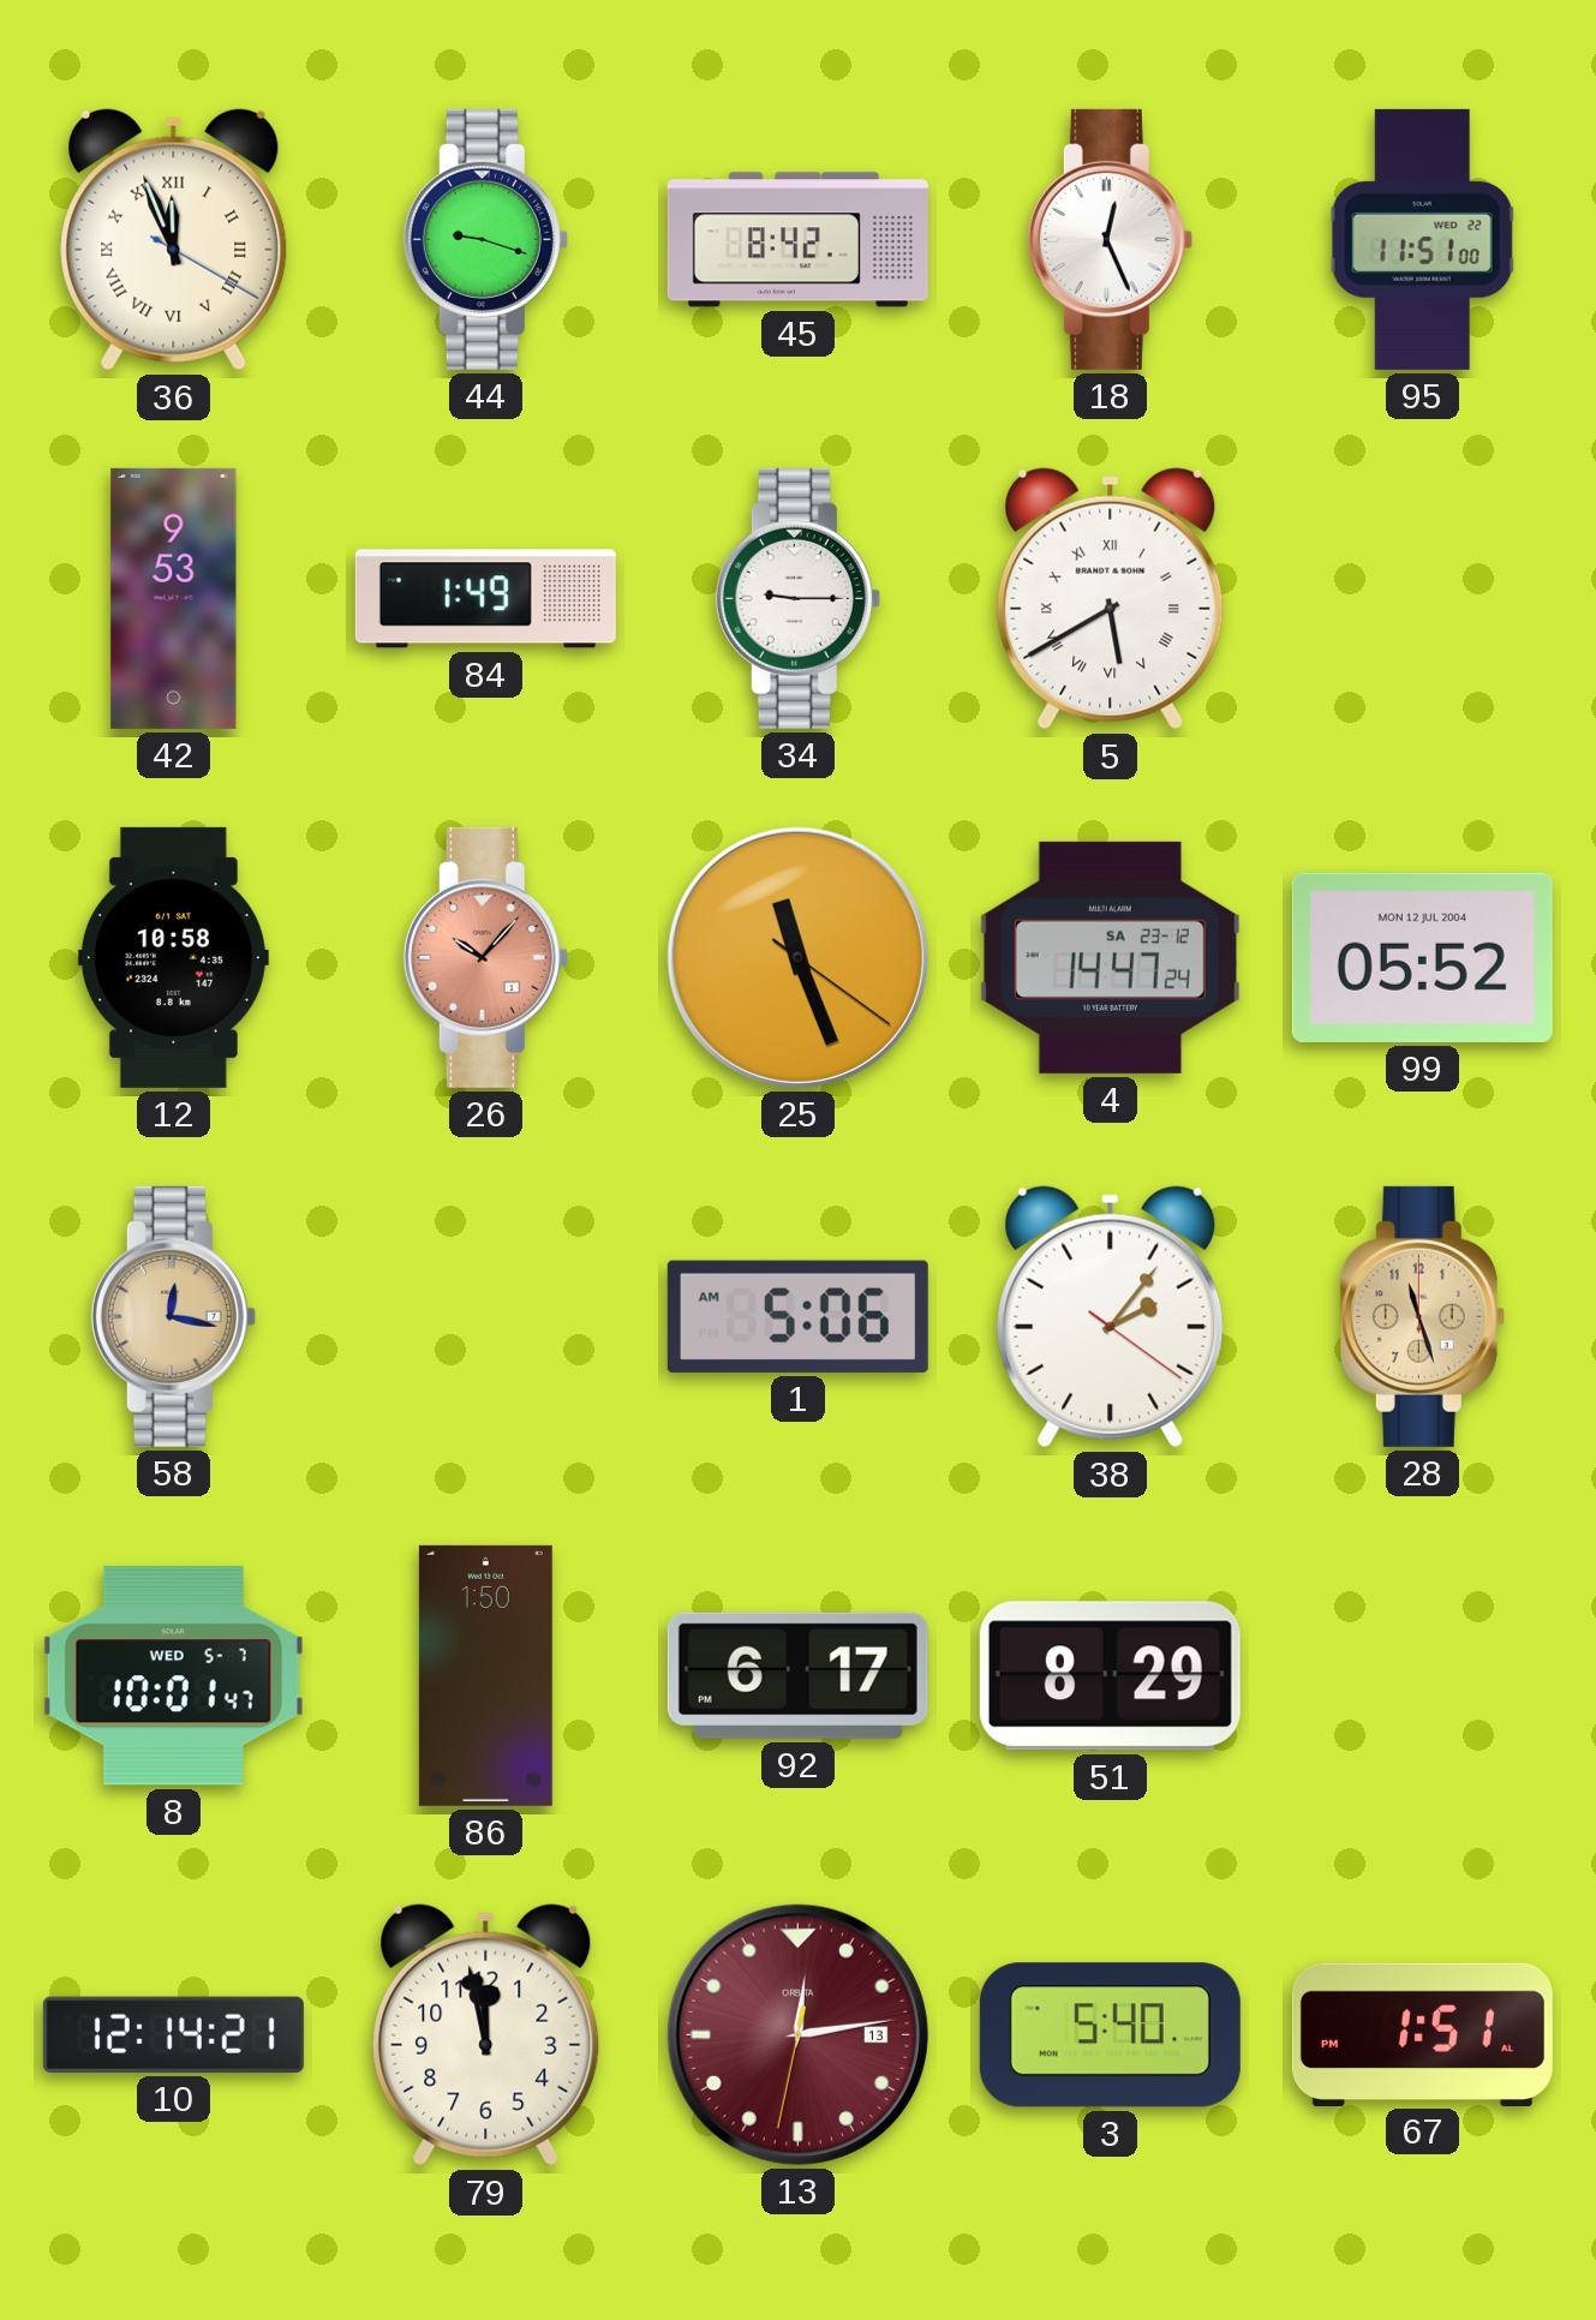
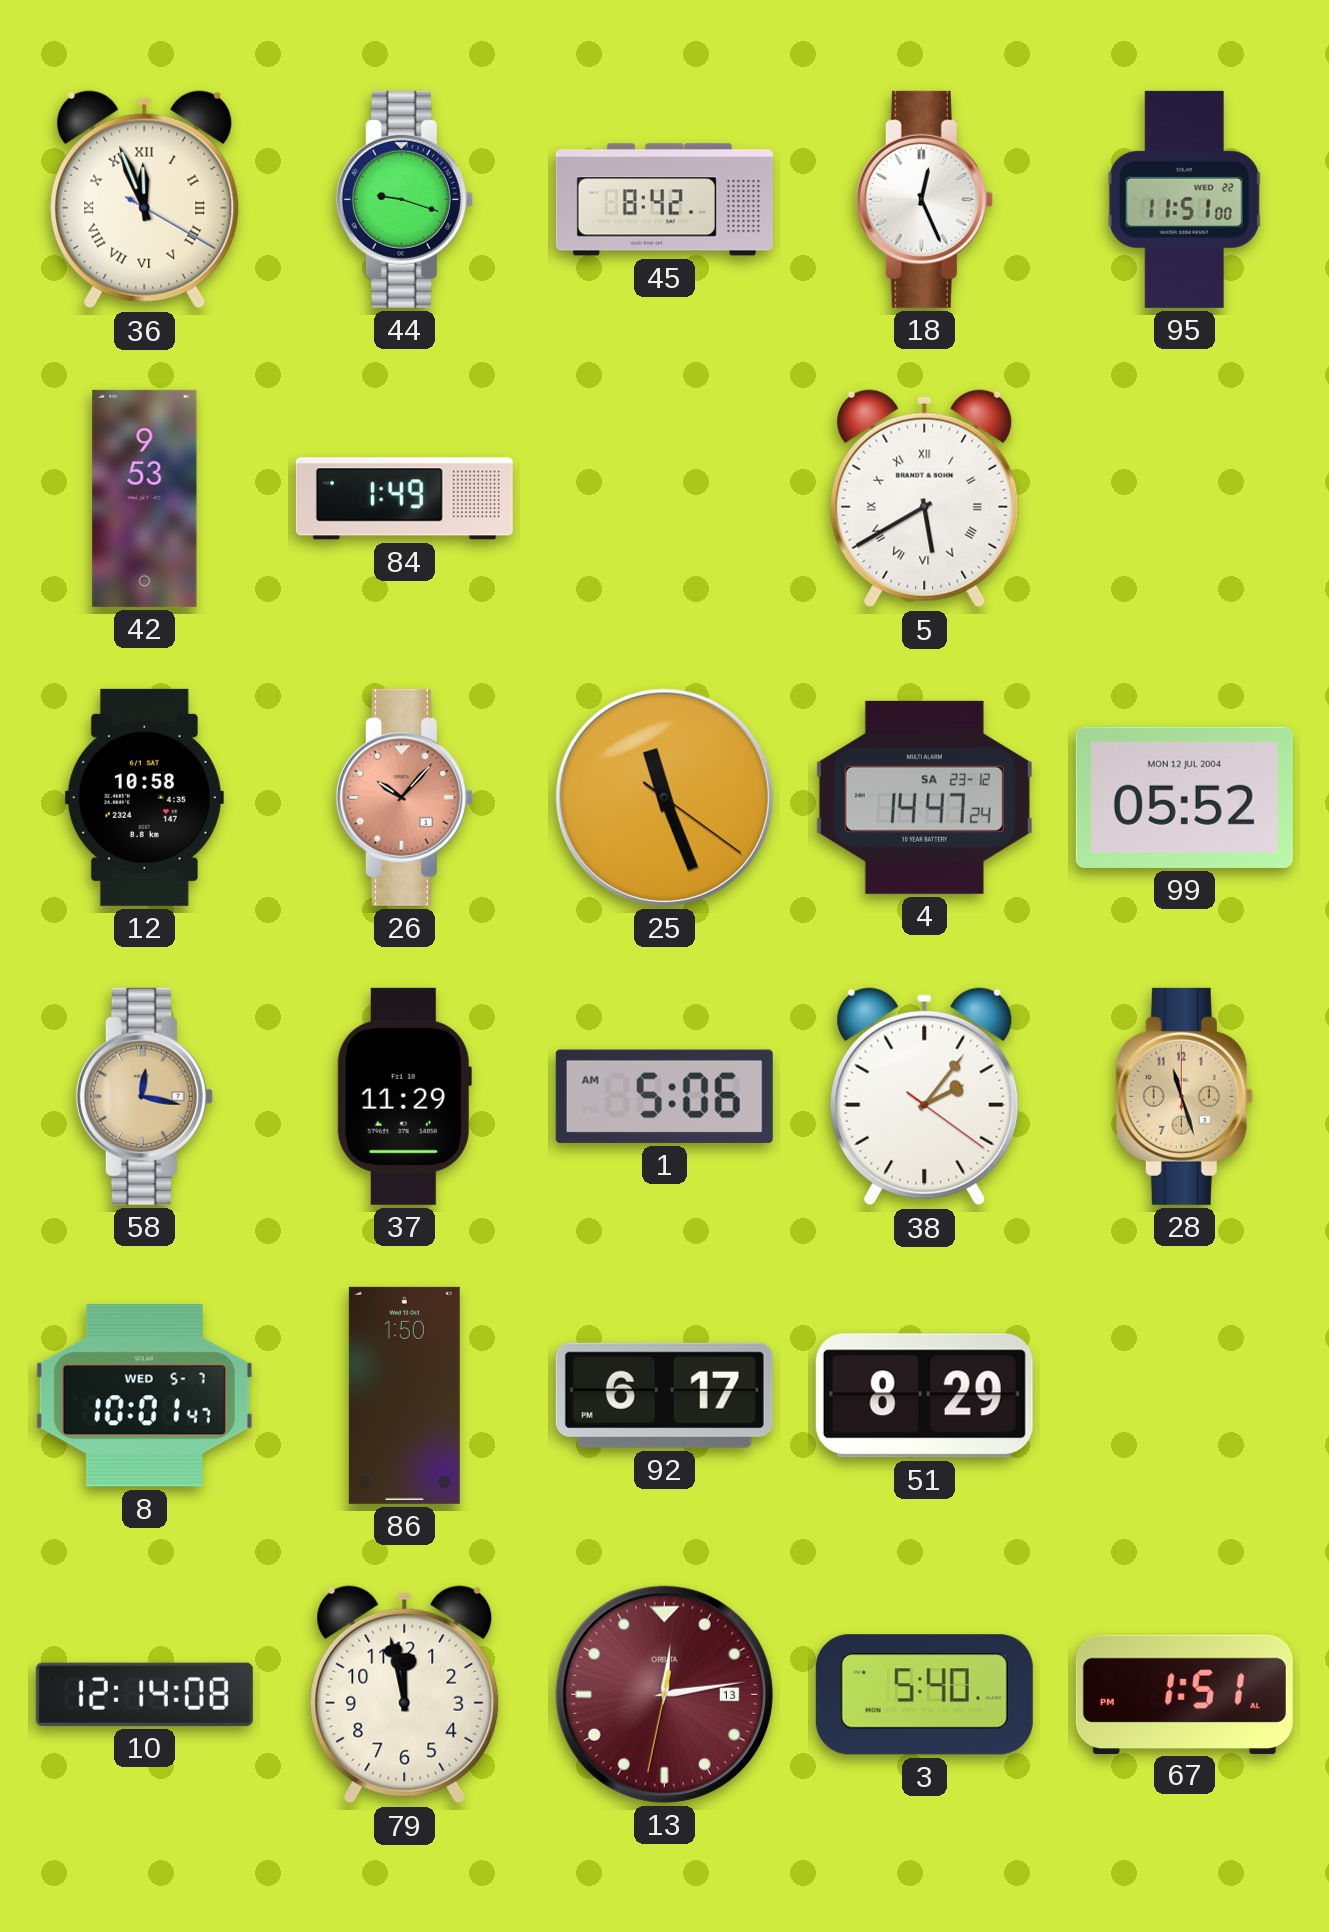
34: 9:15 -> none (797, 598)
37: none -> 11:29 (404, 1096)
10: 12:14:21 -> 12:14:08 (144, 1694)
